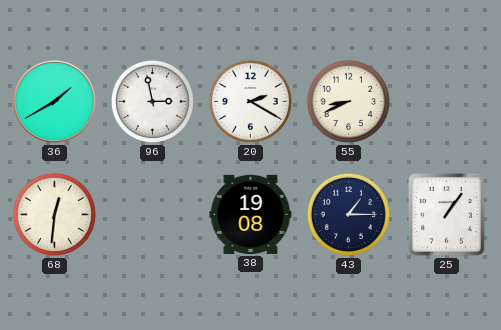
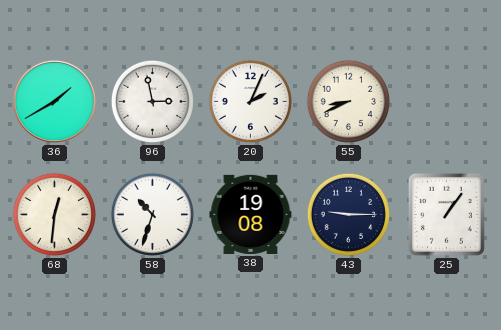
20: 2:20 -> 2:04 (250, 101)
58: none -> 10:33 (152, 214)
43: 1:15 -> 9:15 (348, 214)
